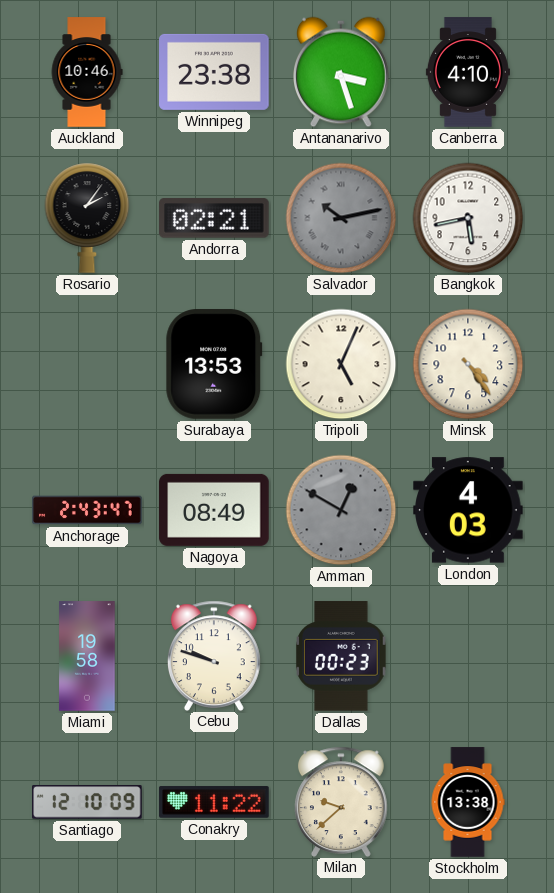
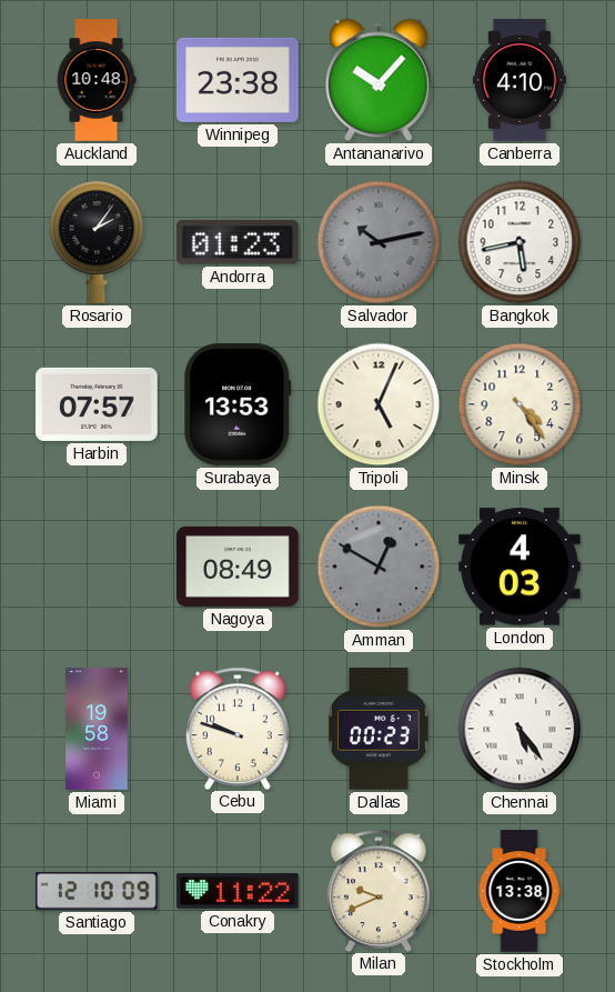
Auckland: 10:46 -> 10:48 (97, 80)
Antananarivo: 3:27 -> 10:07 (380, 80)
Andorra: 02:21 -> 01:23 (239, 242)
Harbin: none -> 07:57 (97, 404)
Anchorage: 2:43 -> none (87, 510)
Chennai: none -> 5:24 (520, 729)
Milan: 9:38 -> 9:41 (379, 890)
